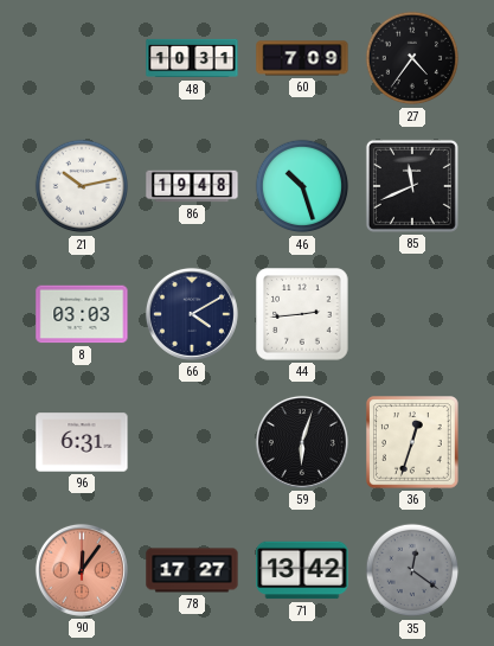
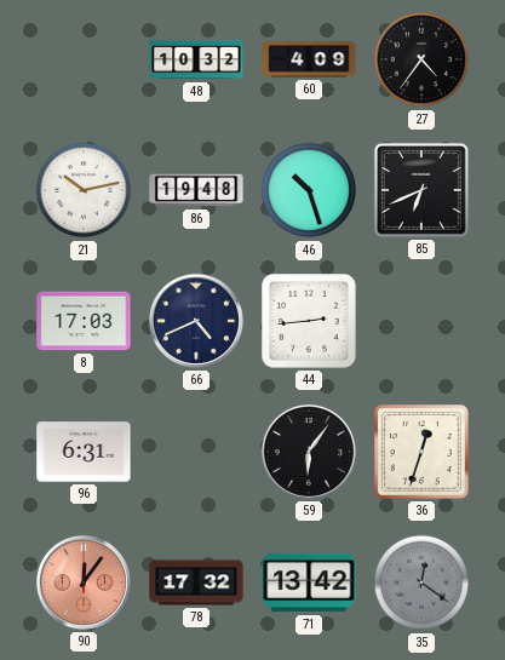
48: 10:31 -> 10:32 (196, 59)
60: 7:09 -> 4:09 (309, 59)
85: 11:41 -> 6:41 (421, 190)
8: 03:03 -> 17:03 (84, 321)
66: 4:10 -> 4:41 (196, 321)
59: 6:03 -> 6:06 (309, 452)
78: 17:27 -> 17:32 (196, 582)
